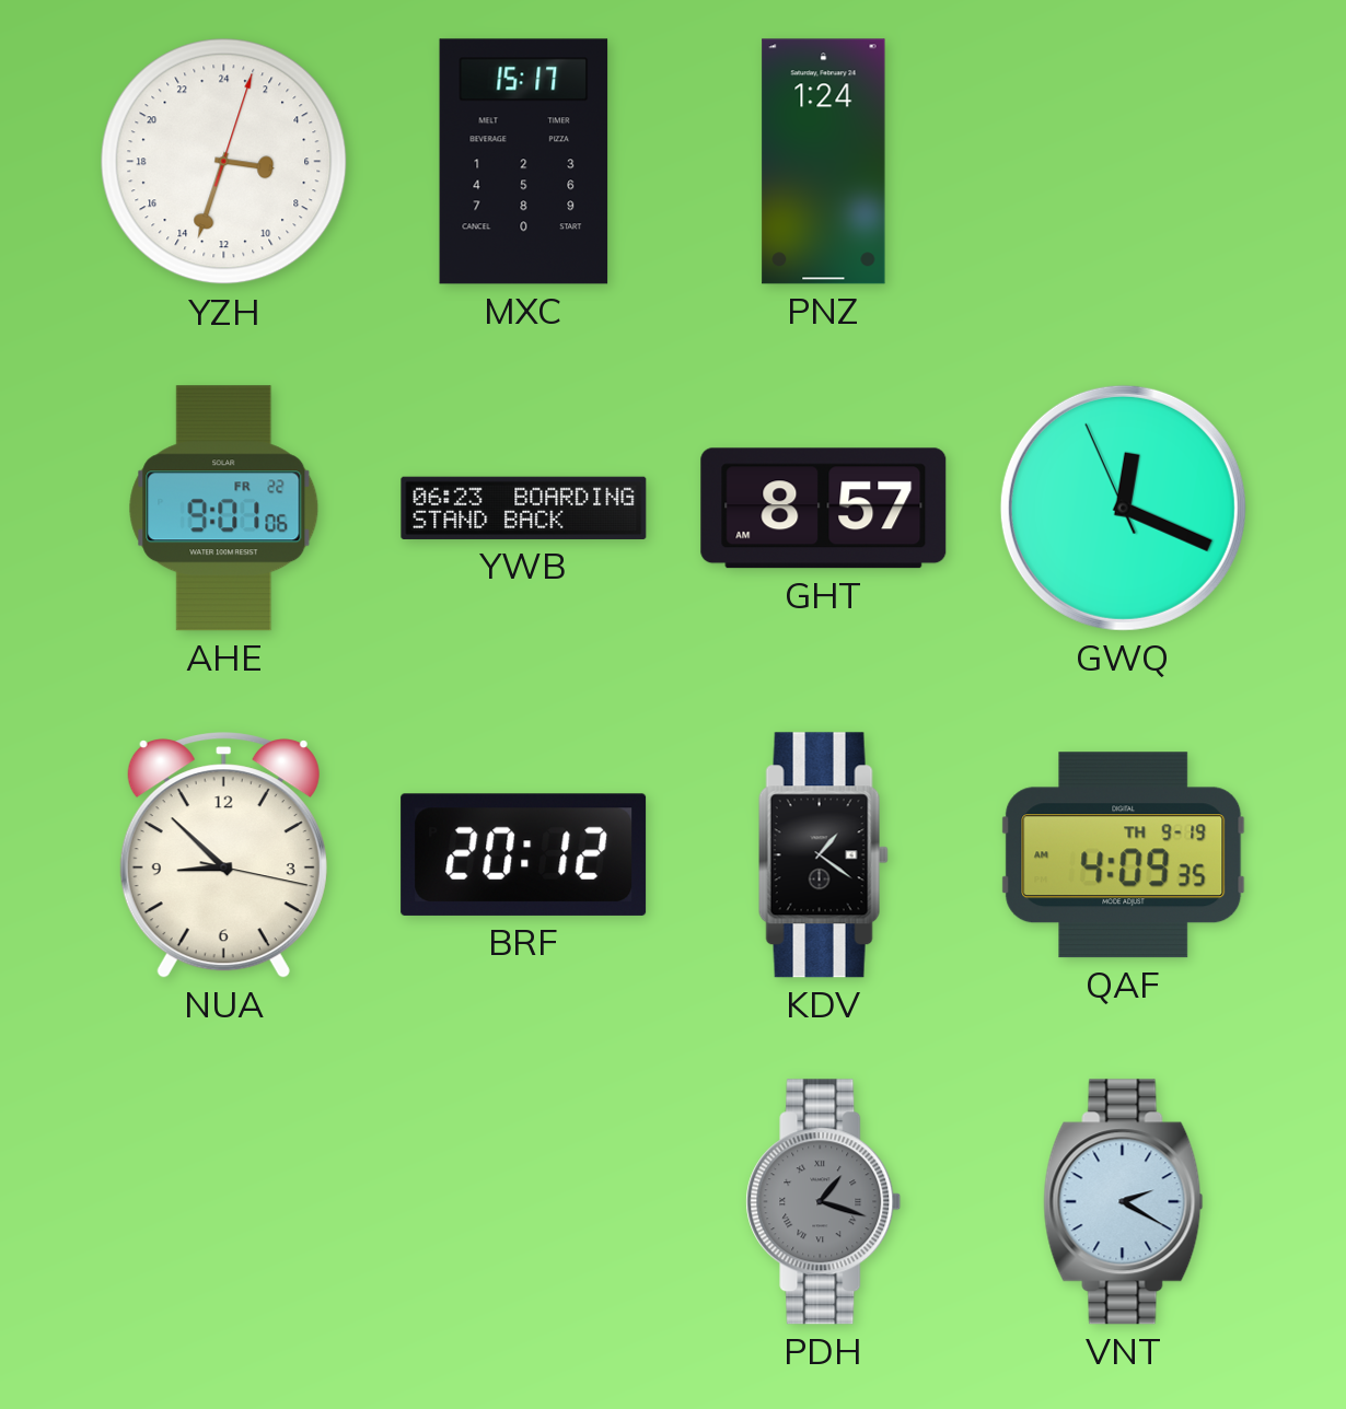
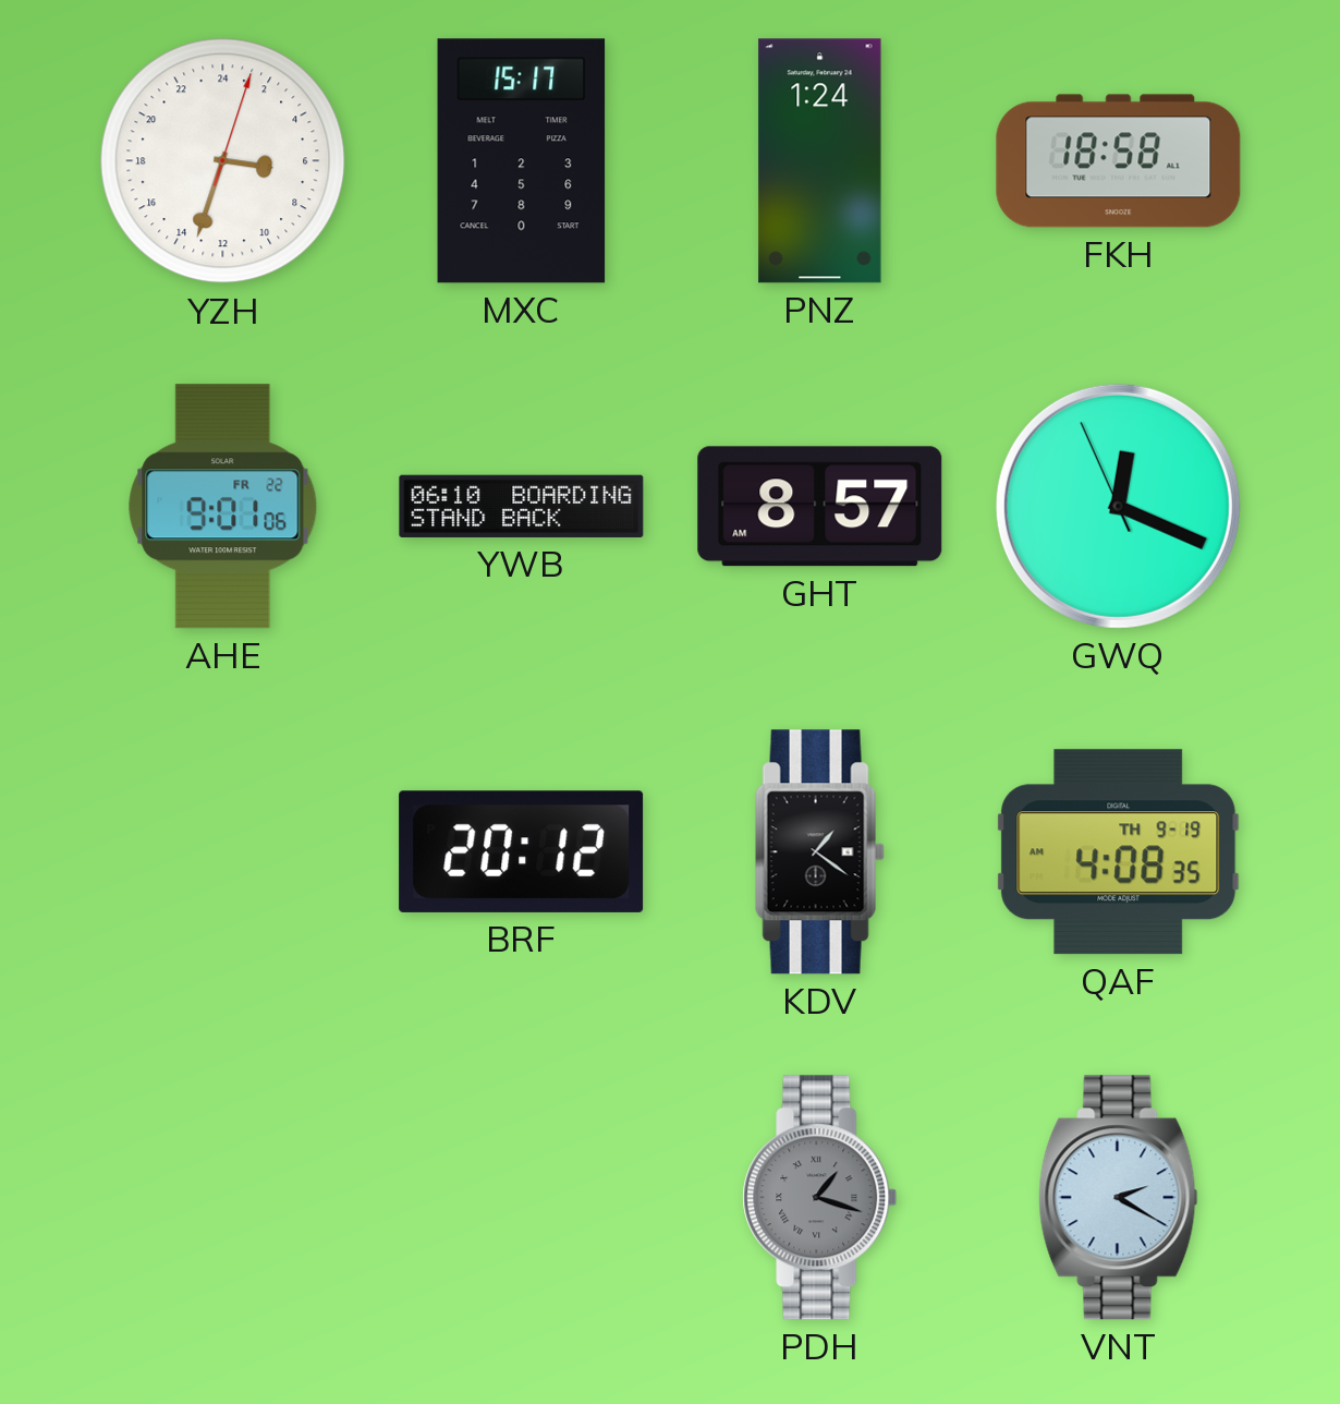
FKH: none -> 18:58 (1119, 161)
YWB: 06:23 -> 06:10 (522, 506)
NUA: 8:52 -> none (223, 855)
QAF: 4:09 -> 4:08 (1119, 852)
